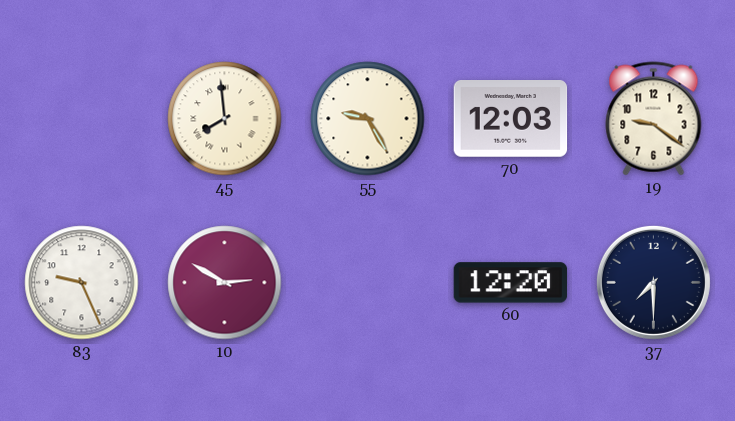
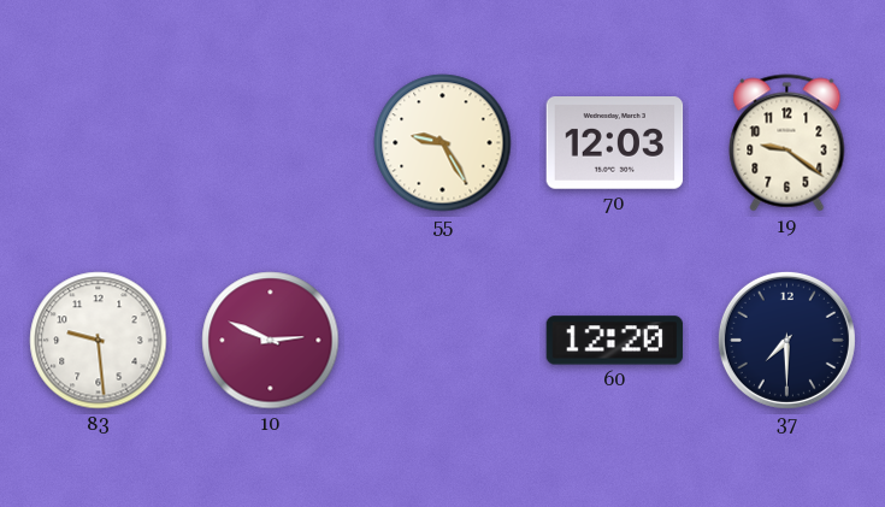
45: 7:59 -> none (225, 119)
83: 9:26 -> 9:29 (99, 341)
10: 2:50 -> 2:49 (271, 341)
